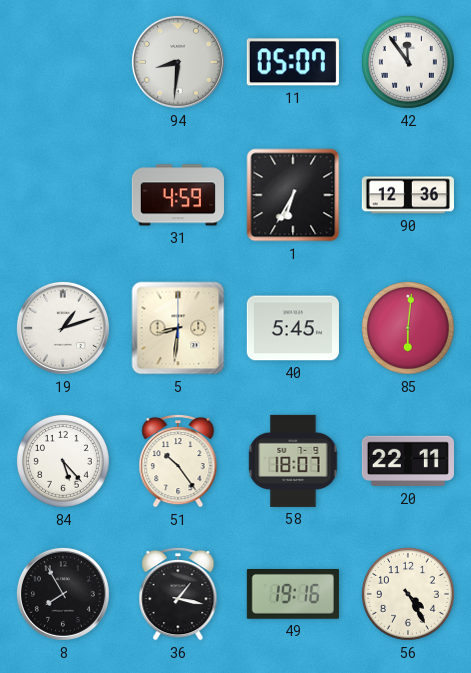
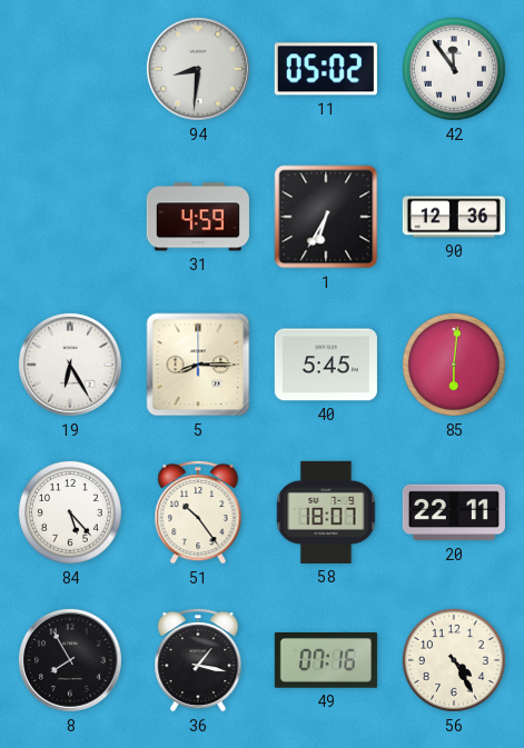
11: 05:07 -> 05:02 (326, 69)
19: 1:12 -> 6:25 (70, 365)
5: 8:31 -> 8:15 (198, 365)
49: 19:16 -> 07:16 (326, 661)
